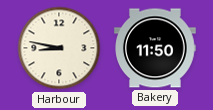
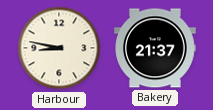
Bakery: 11:50 -> 21:37 (156, 48)
